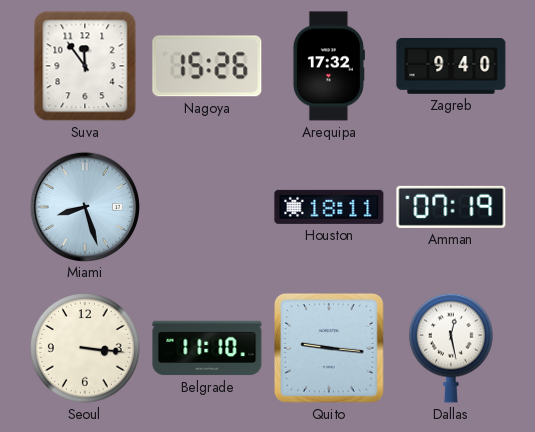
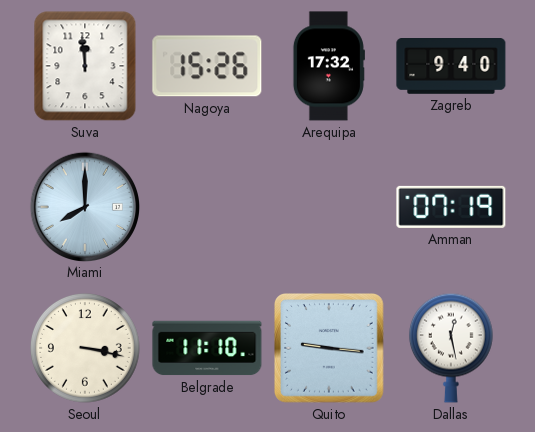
Suva: 11:54 -> 11:59 (85, 66)
Miami: 8:27 -> 8:00 (84, 206)
Houston: 18:11 -> none (329, 207)
Seoul: 3:16 -> 3:17 (85, 348)
